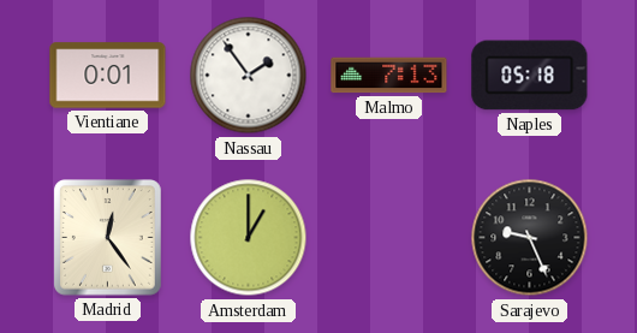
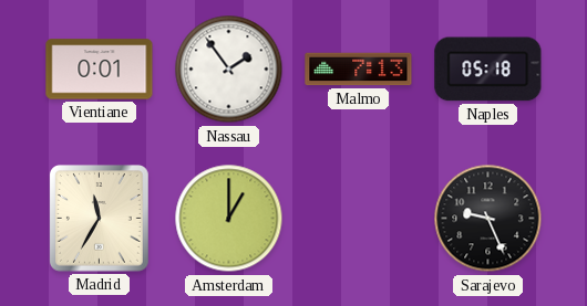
Madrid: 12:24 -> 11:35 (100, 219)
